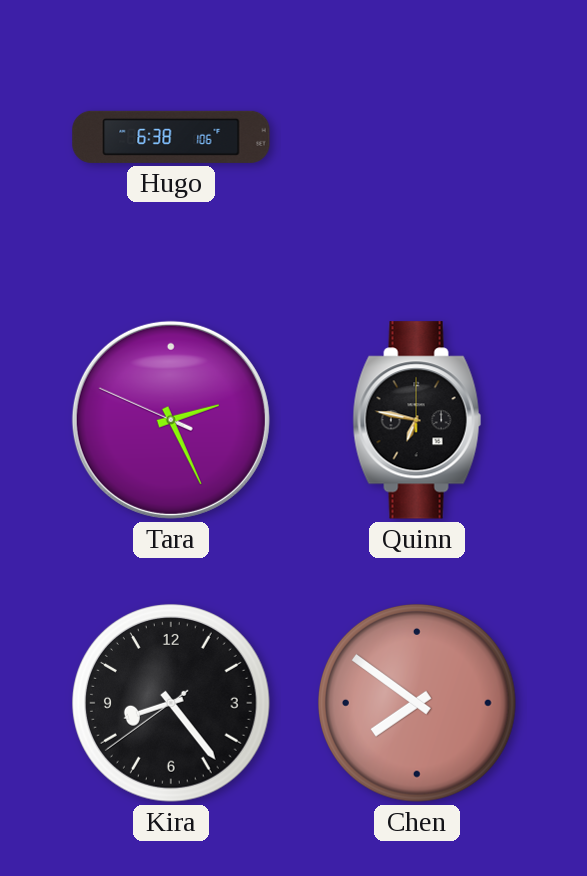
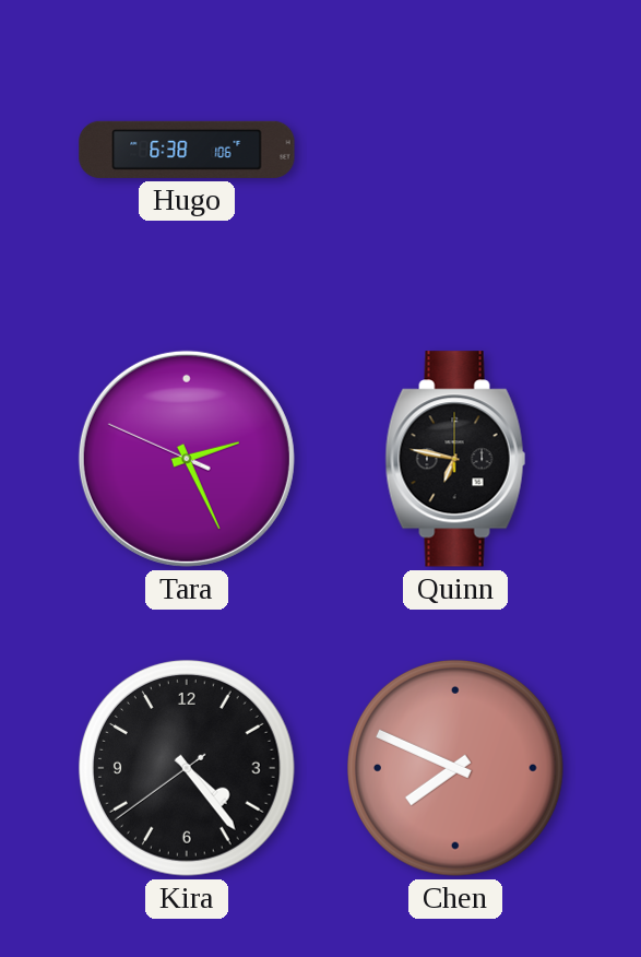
Kira: 8:23 -> 4:23 (188, 768)
Chen: 7:51 -> 7:49 (456, 768)
